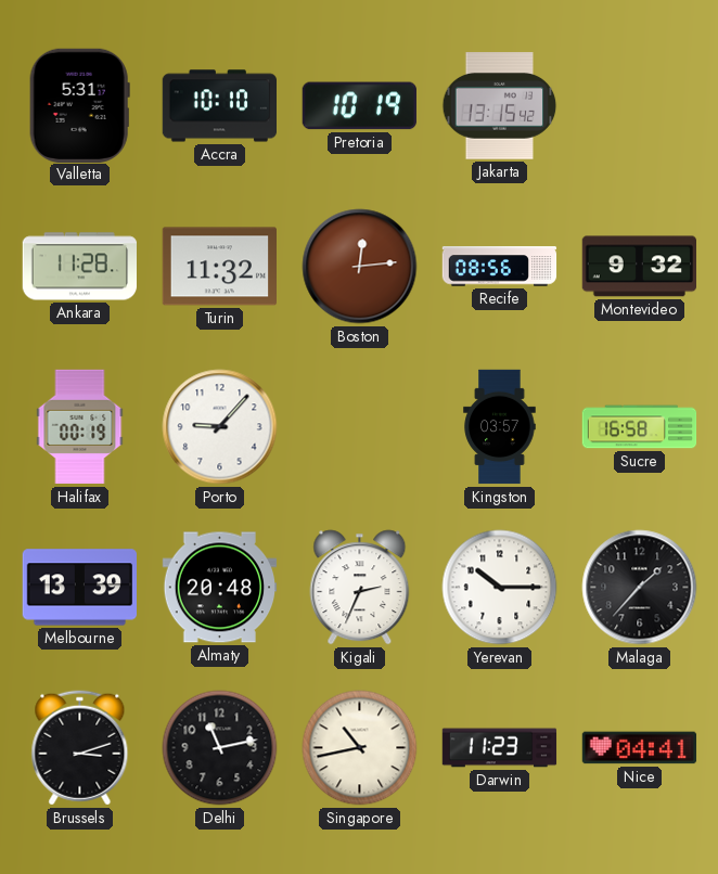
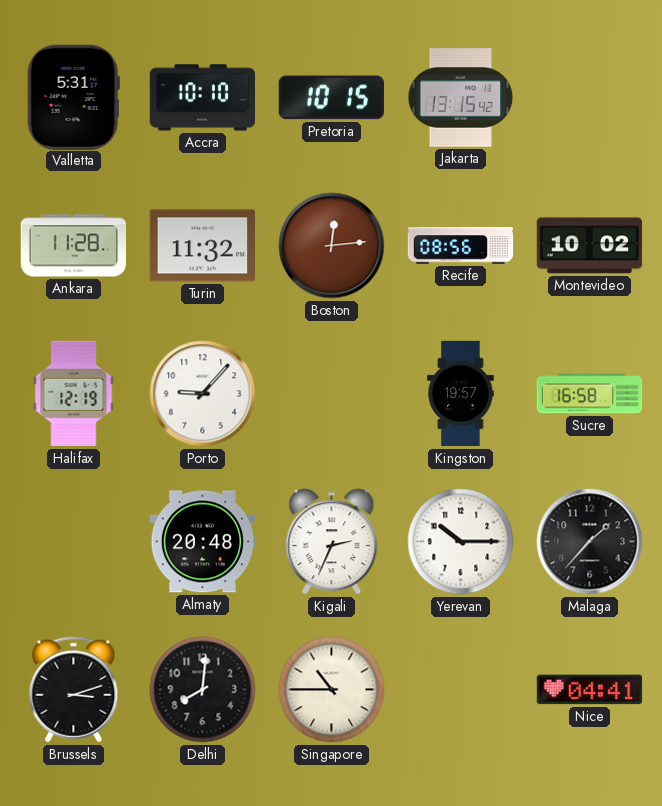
Pretoria: 10:19 -> 10:15 (331, 98)
Montevideo: 9:32 -> 10:02 (589, 246)
Halifax: 00:19 -> 12:19 (74, 394)
Kingston: 03:57 -> 19:57 (461, 394)
Melbourne: 13:39 -> none (79, 588)
Delhi: 11:13 -> 8:01 (203, 690)
Singapore: 10:43 -> 10:45 (332, 690)
Darwin: 11:23 -> none (500, 748)
